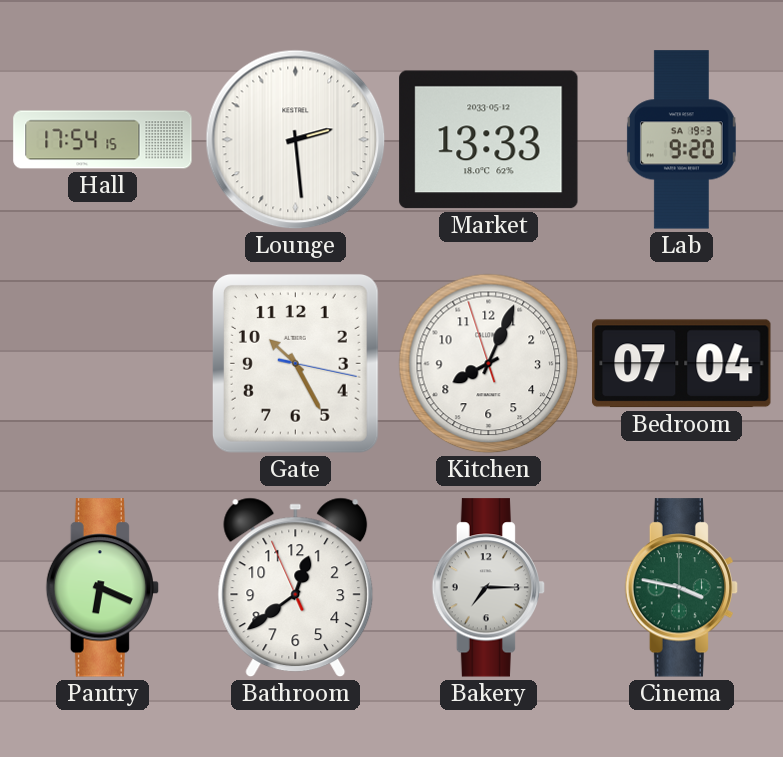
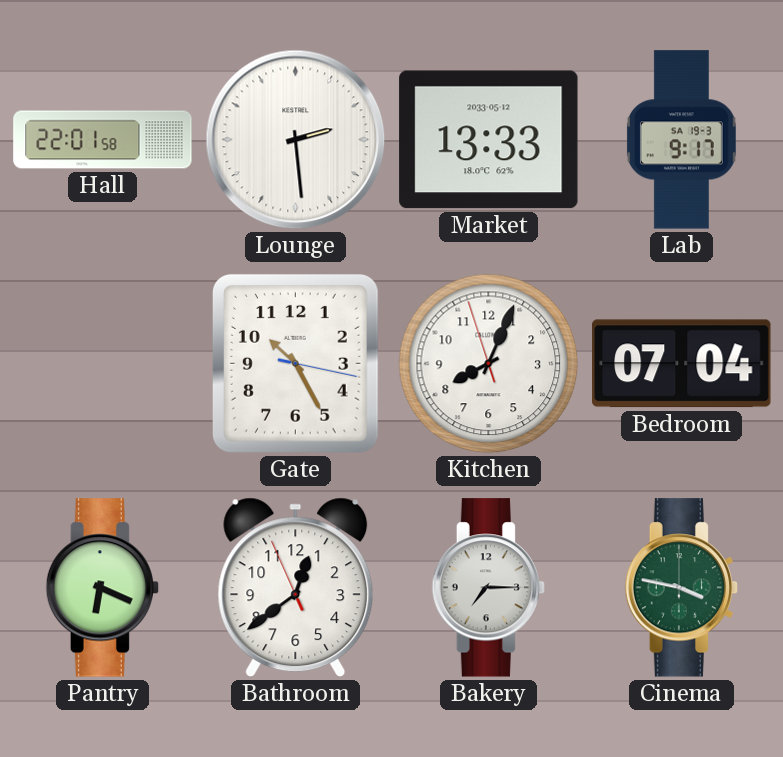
Hall: 17:54 -> 22:01 (103, 140)
Lab: 9:20 -> 9:17 (681, 140)
